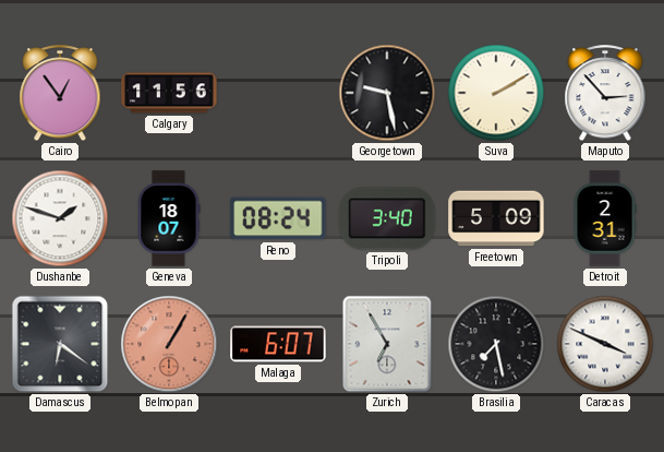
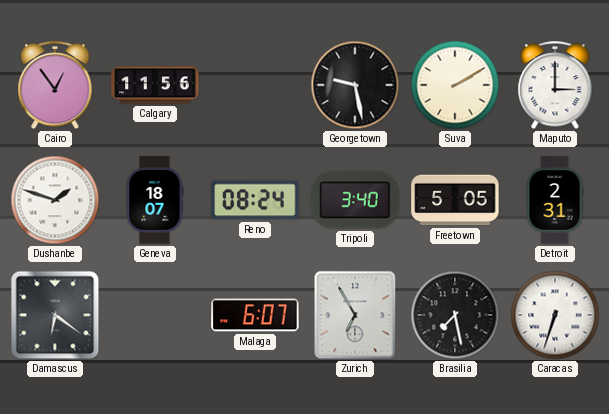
Maputo: 2:53 -> 3:00 (555, 86)
Freetown: 5:09 -> 5:05 (455, 200)
Belmopan: 1:05 -> none (169, 344)
Caracas: 3:49 -> 6:33 (555, 315)
